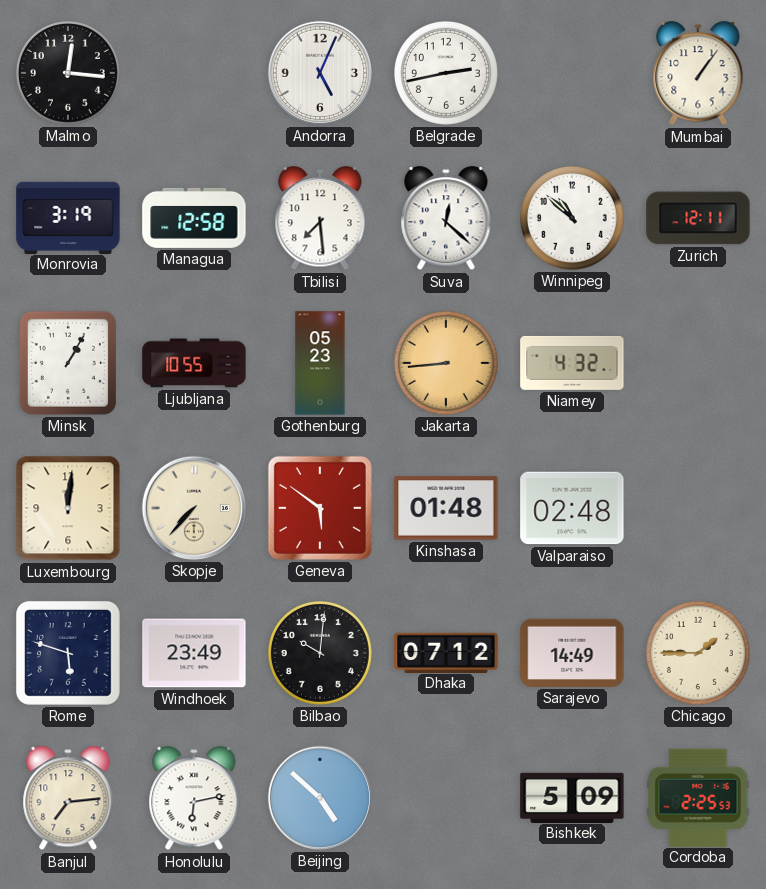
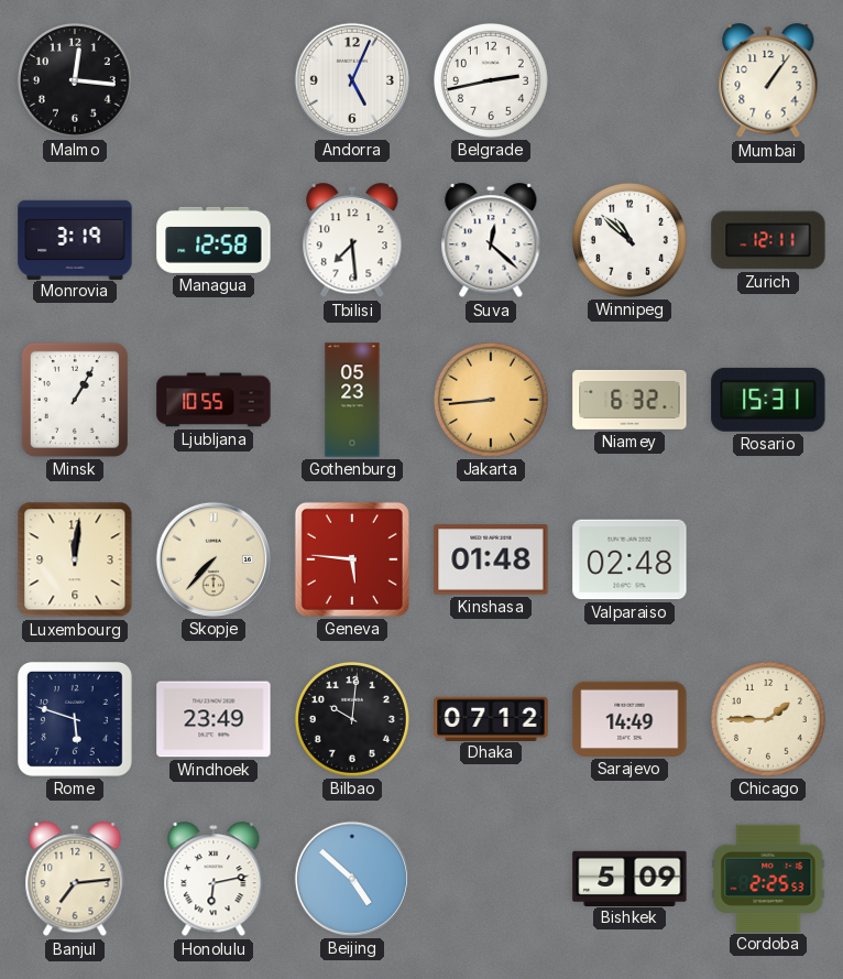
Niamey: 4:32 -> 6:32 (629, 400)
Rosario: none -> 15:31 (768, 400)
Geneva: 5:51 -> 5:46 (352, 559)
